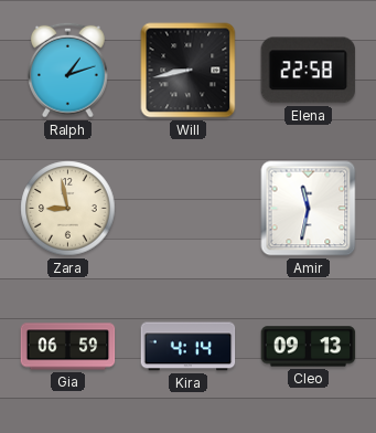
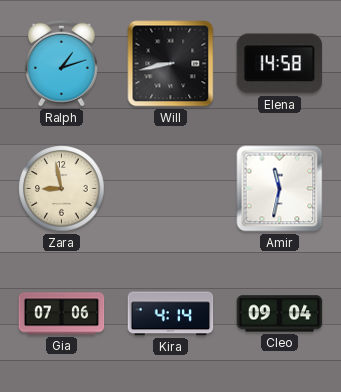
Elena: 22:58 -> 14:58 (280, 64)
Gia: 06:59 -> 07:06 (62, 314)
Cleo: 09:13 -> 09:04 (280, 314)
